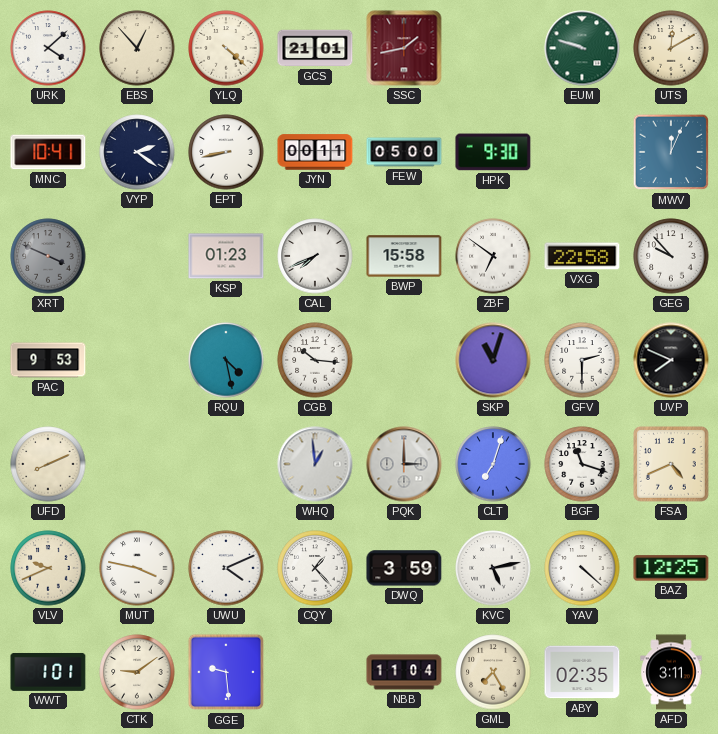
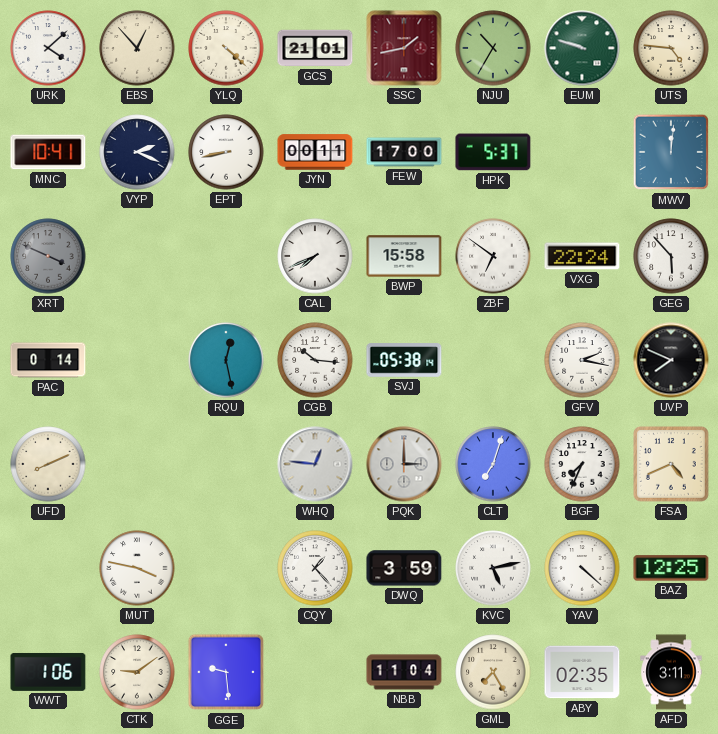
NJU: none -> 10:35 (493, 48)
UTS: 12:10 -> 4:46 (671, 48)
VYP: 2:21 -> 2:19 (137, 152)
FEW: 05:00 -> 17:00 (404, 152)
HPK: 9:30 -> 5:37 (493, 152)
MWV: 12:04 -> 12:01 (671, 152)
KSP: 01:23 -> none (226, 256)
VXG: 22:58 -> 22:24 (582, 256)
GEG: 9:53 -> 5:53 (671, 256)
PAC: 9:53 -> 0:14 (48, 360)
RQU: 4:28 -> 12:28 (226, 360)
SVJ: none -> 05:38 (404, 360)
SKP: 11:03 -> none (493, 360)
GFV: 2:30 -> 2:17 (582, 360)
WHQ: 12:59 -> 12:46 (315, 464)
BGF: 11:18 -> 7:34 (582, 464)
VLV: 9:41 -> none (48, 568)
UWU: 4:11 -> none (226, 568)
WWT: 1:01 -> 1:06 (48, 672)
